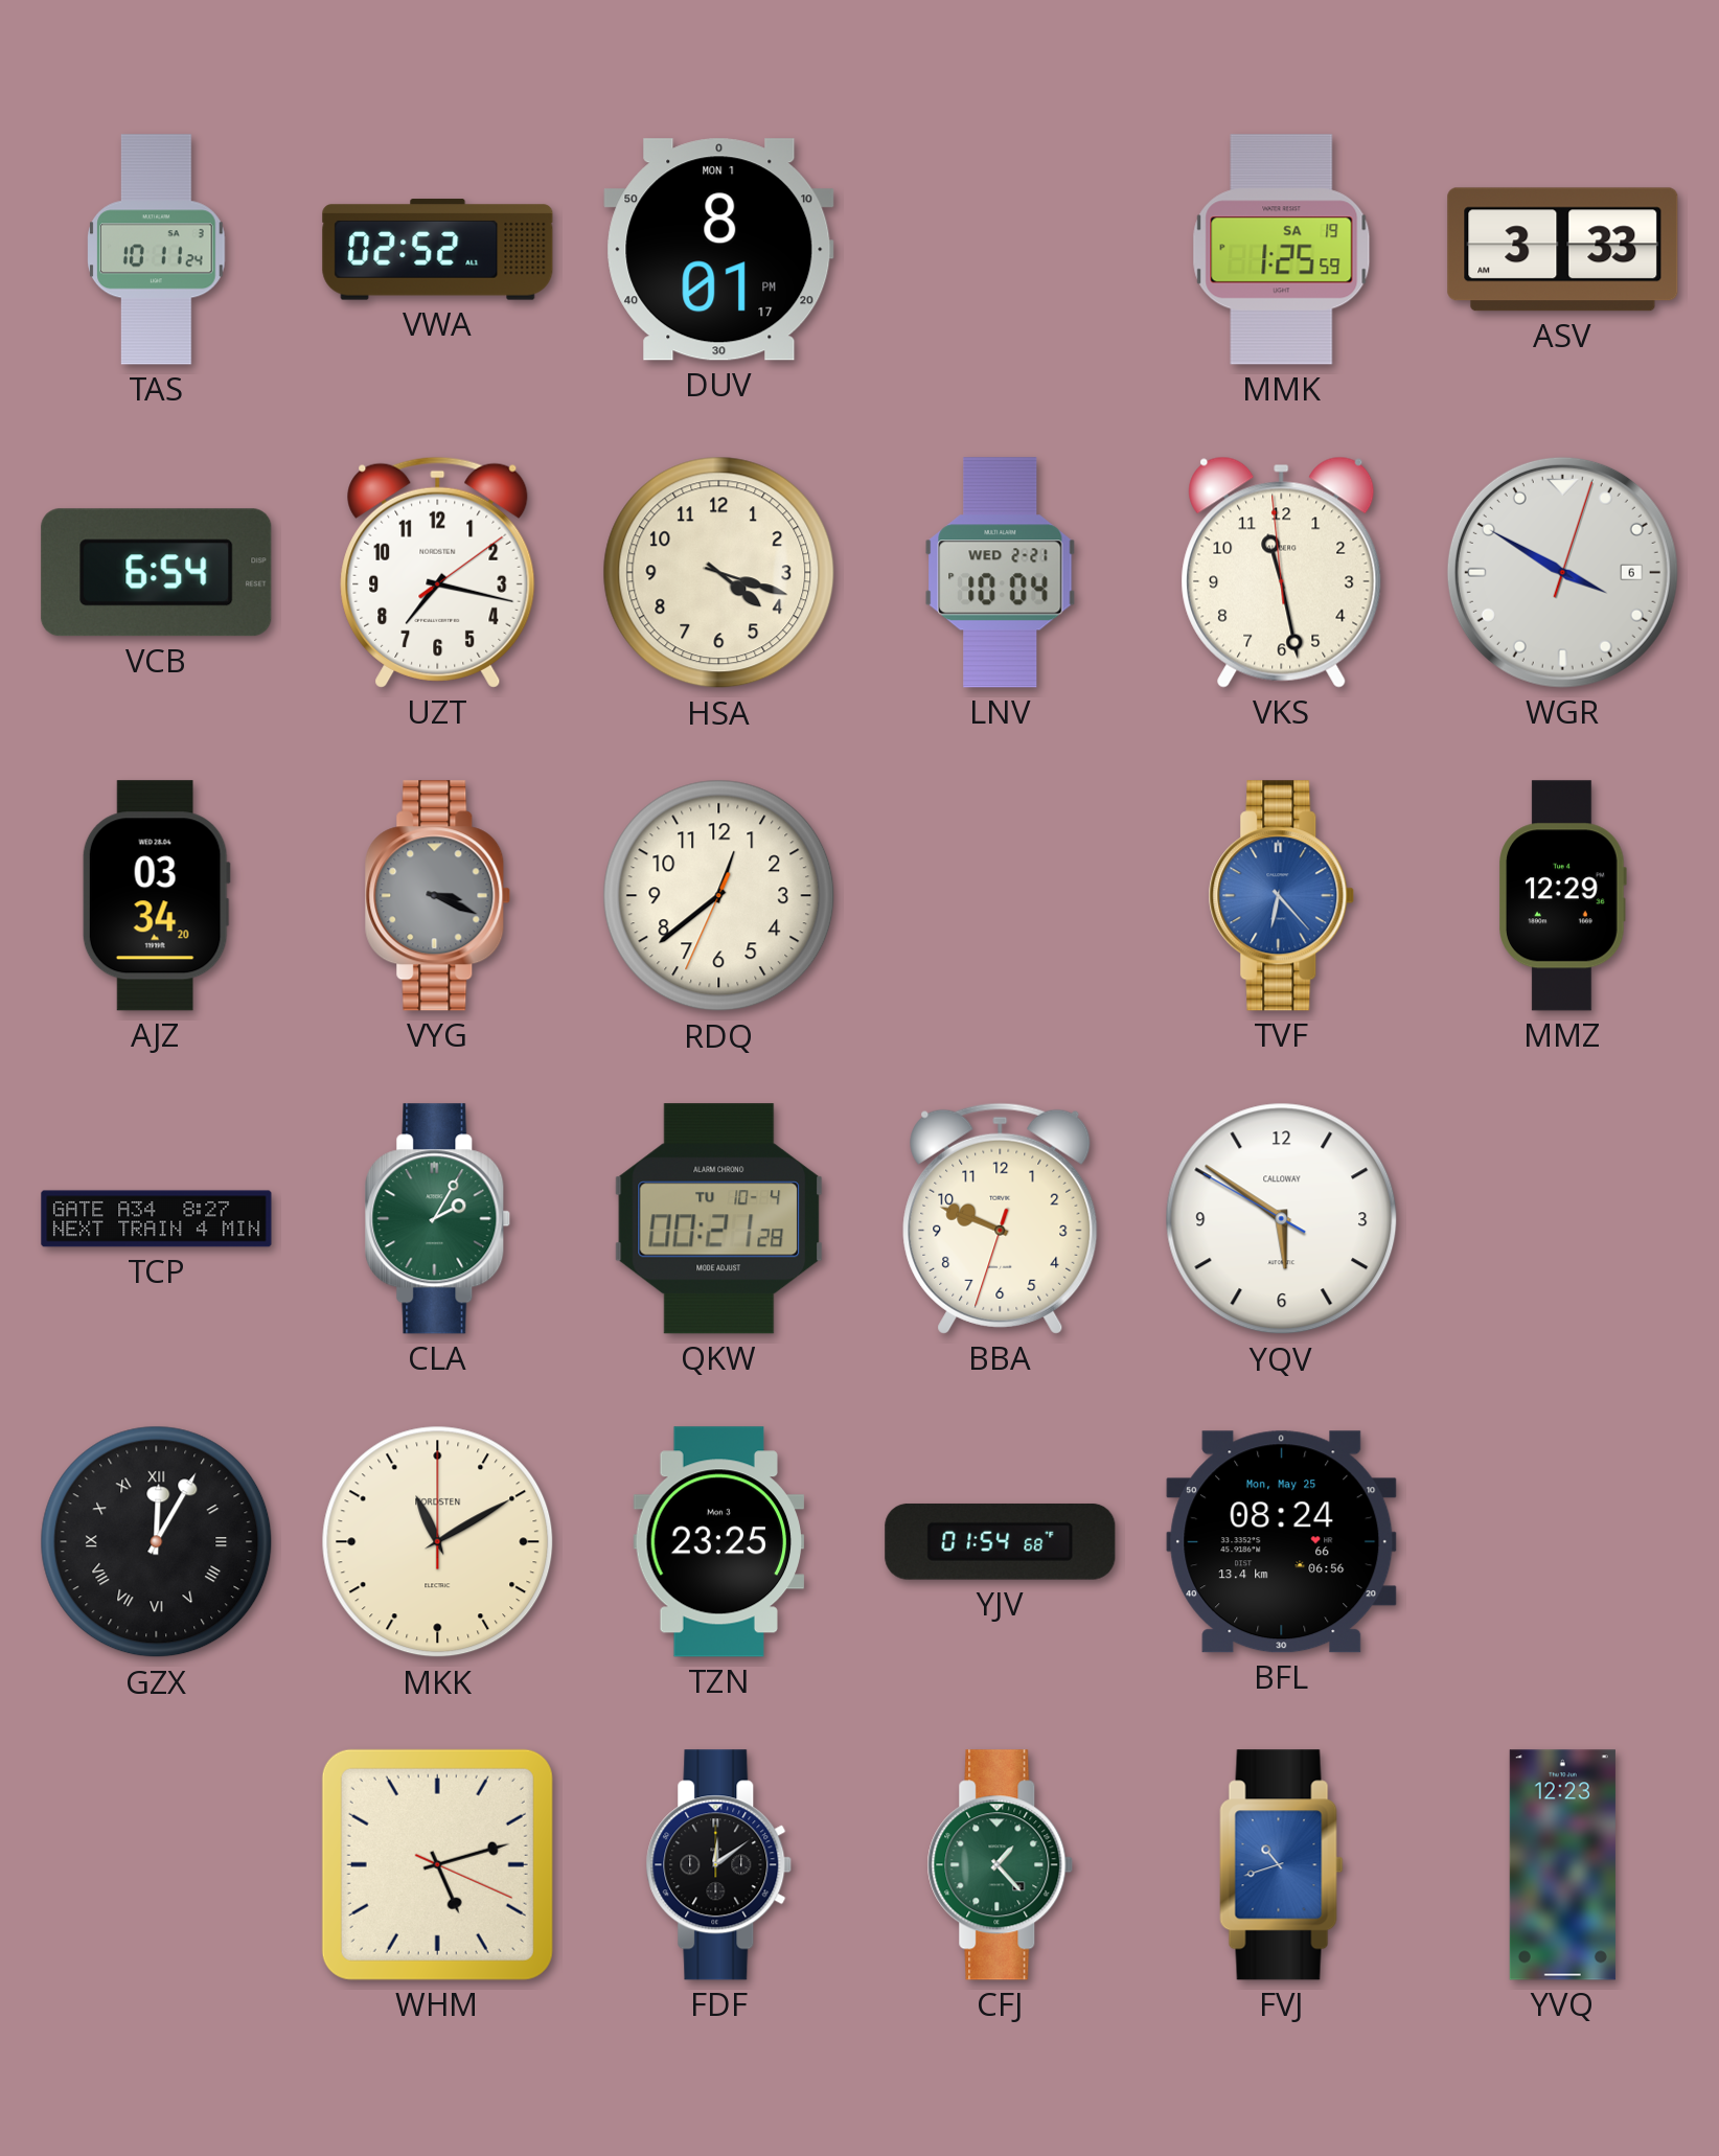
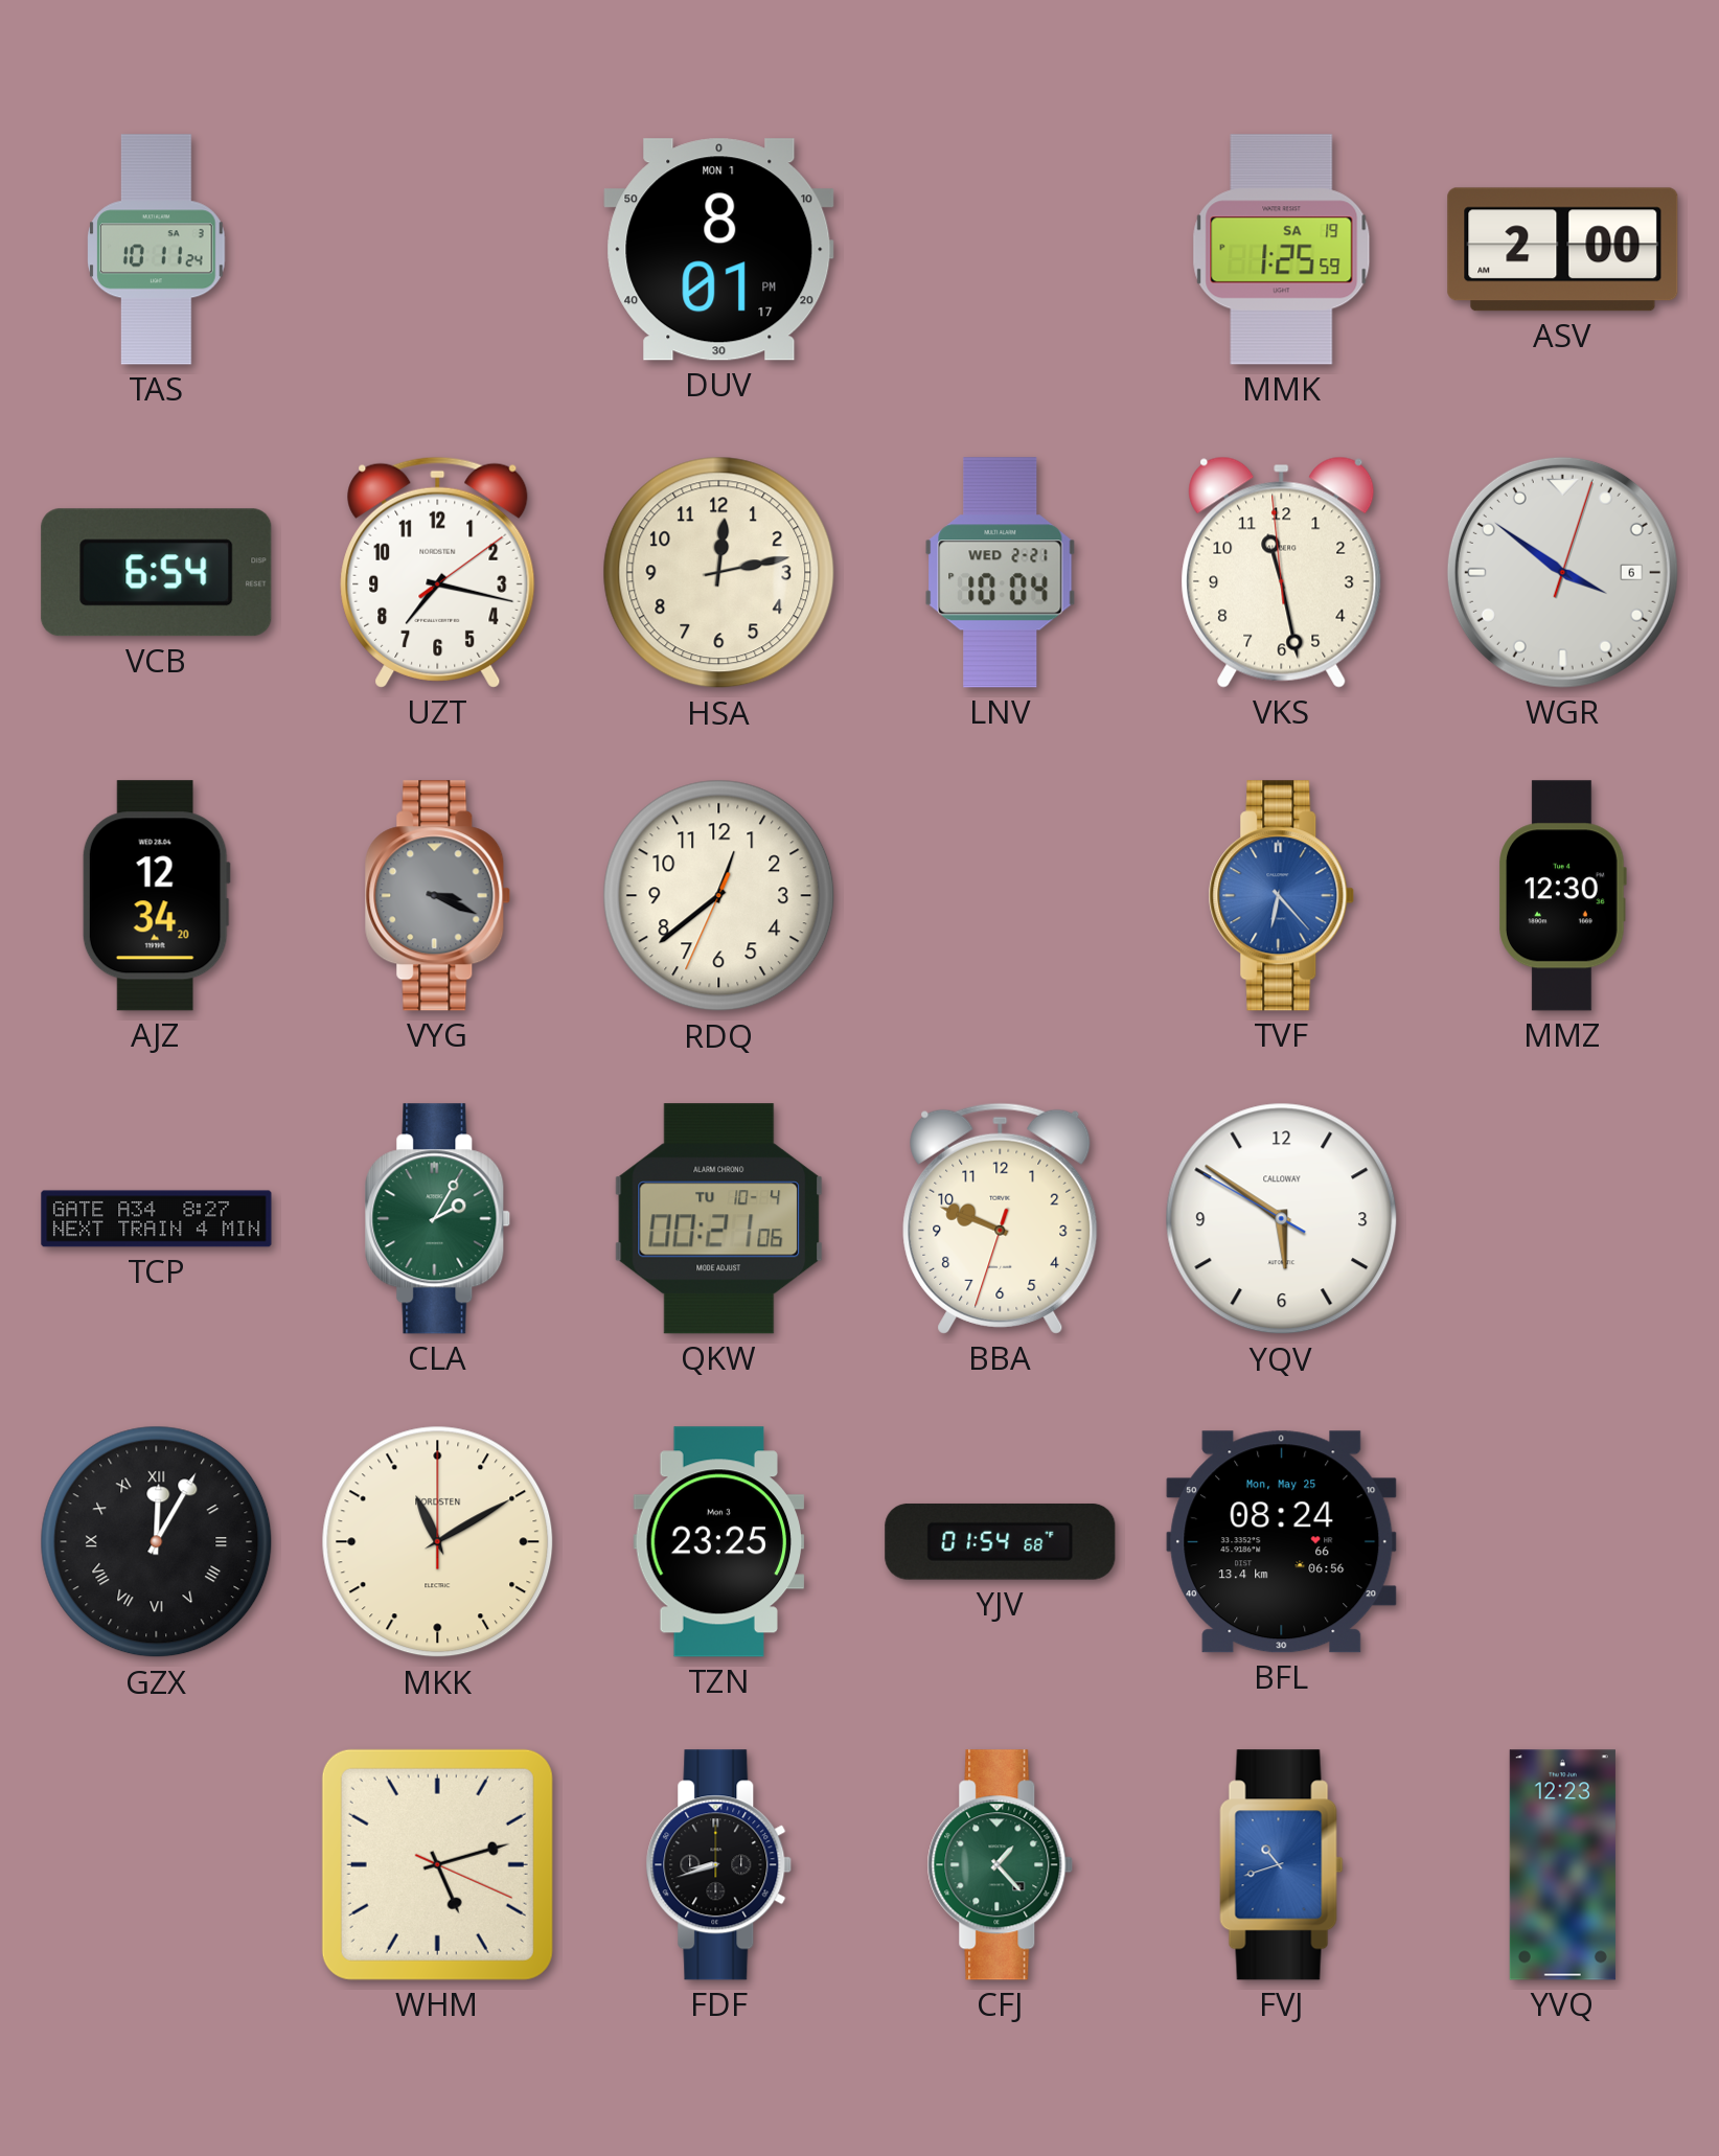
VWA: 02:52 -> none (438, 250)
ASV: 3:33 -> 2:00 (1563, 250)
HSA: 4:18 -> 12:13 (719, 573)
WGR: 3:50 -> 3:51 (1562, 572)
AJZ: 03:34 -> 12:34 (156, 896)
MMZ: 12:29 -> 12:30 (1562, 896)
QKW: 00:21:28 -> 00:21:06 (719, 1219)
FDF: 12:09 -> 8:42 (719, 1865)
